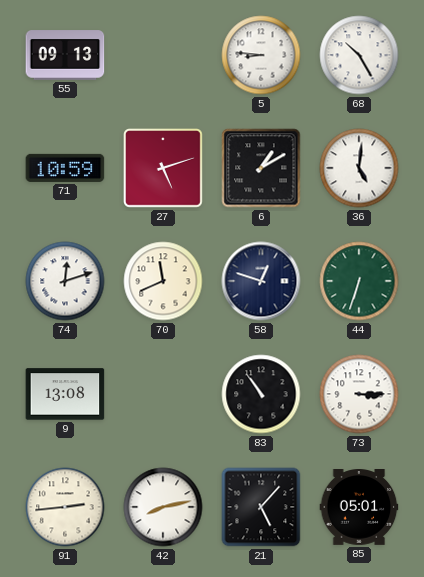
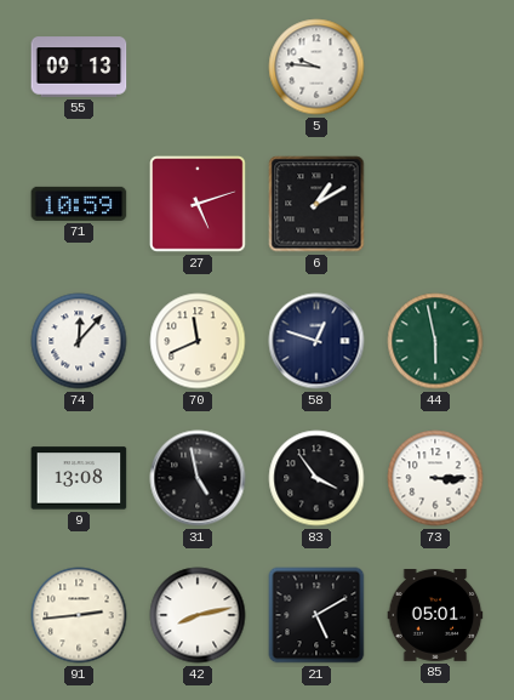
5: 8:46 -> 9:46 (316, 67)
68: 10:25 -> none (359, 55)
36: 5:01 -> none (359, 168)
74: 12:12 -> 12:07 (79, 341)
44: 6:33 -> 5:58 (435, 341)
31: none -> 4:58 (198, 478)
83: 10:54 -> 3:54 (316, 478)
21: 5:07 -> 5:10 (316, 615)
